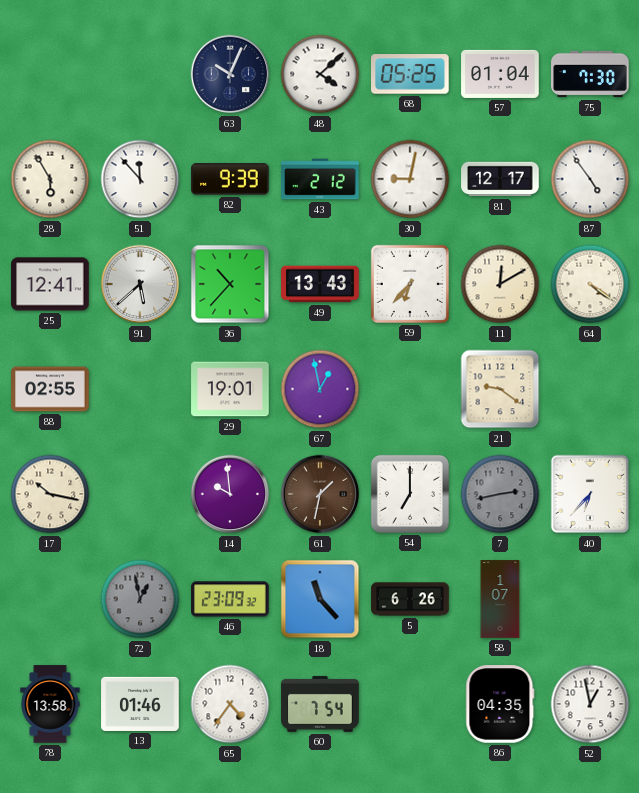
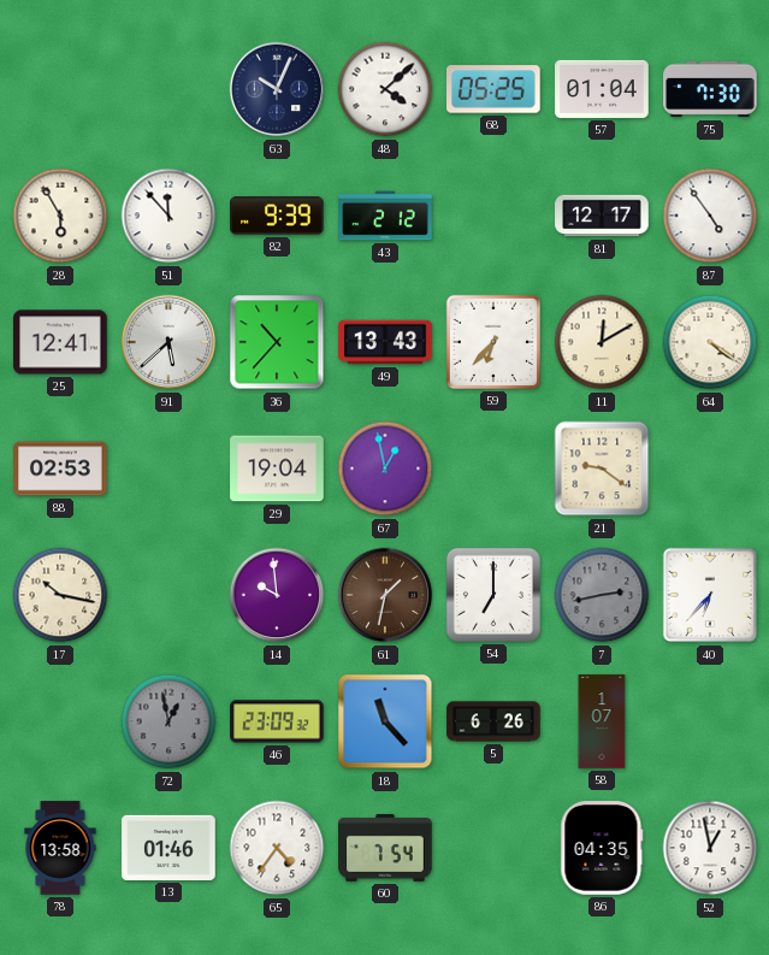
30: 9:02 -> none (410, 179)
88: 02:55 -> 02:53 (60, 468)
29: 19:01 -> 19:04 (277, 468)
